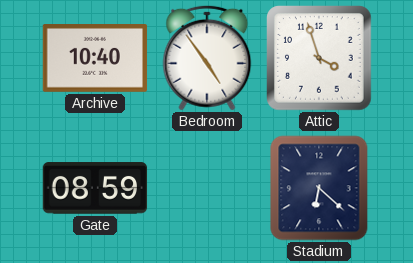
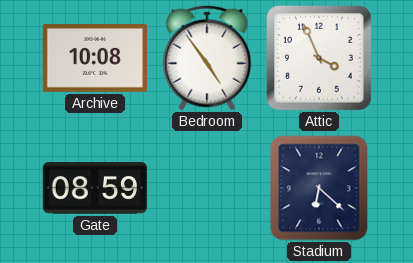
Archive: 10:40 -> 10:08 (95, 59)
Attic: 3:57 -> 3:56 (319, 58)
